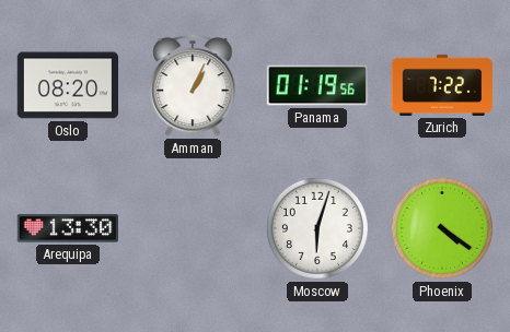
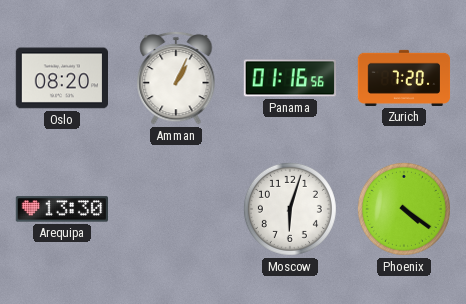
Panama: 01:19 -> 01:16 (290, 78)
Zurich: 7:22 -> 7:20 (404, 78)
